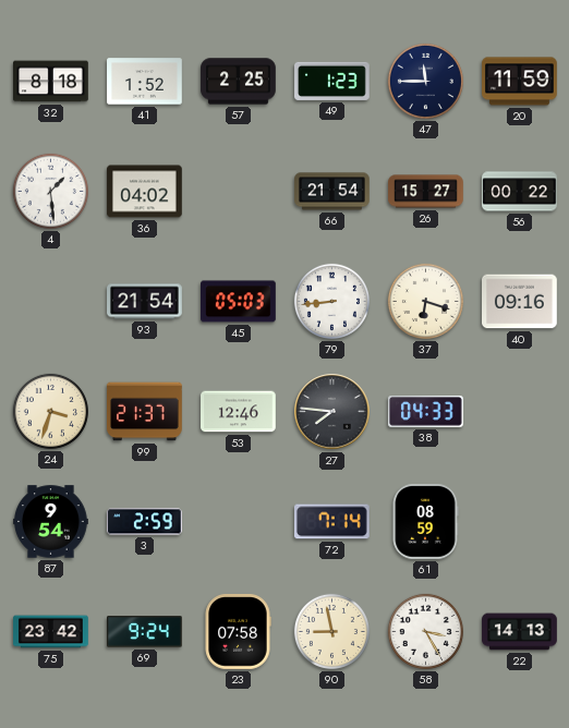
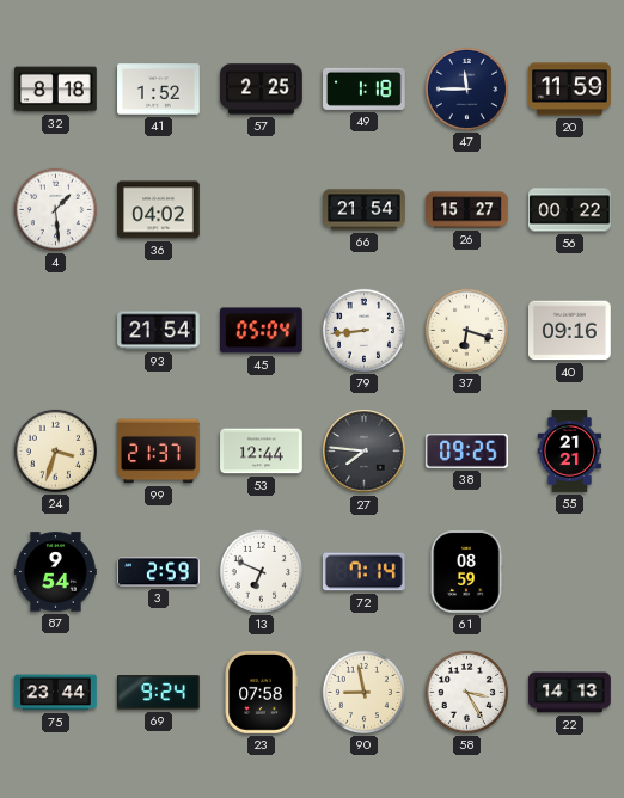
49: 1:23 -> 1:18 (365, 88)
45: 05:03 -> 05:04 (262, 331)
53: 12:46 -> 12:44 (262, 452)
38: 04:33 -> 09:25 (467, 452)
55: none -> 21:21 (570, 452)
13: none -> 6:49 (261, 571)
75: 23:42 -> 23:44 (56, 693)
